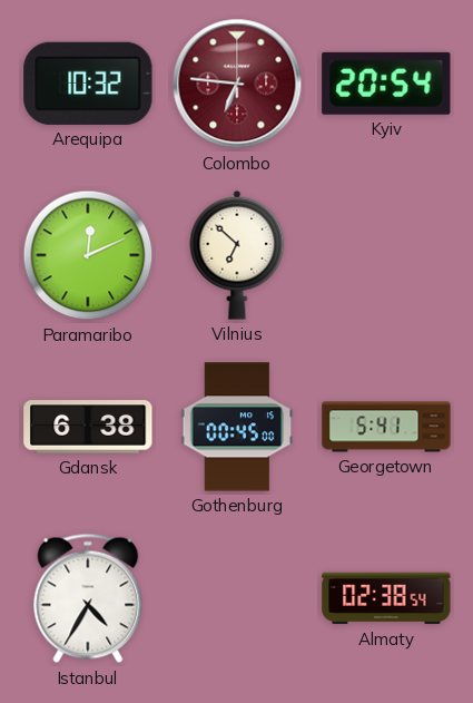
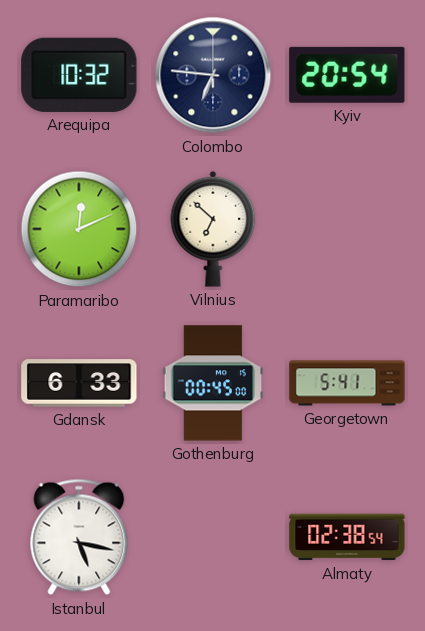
Colombo dial: burgundy -> navy (213, 75)
Gdansk: 6:38 -> 6:33 (79, 383)
Istanbul: 4:35 -> 5:17 (79, 537)
